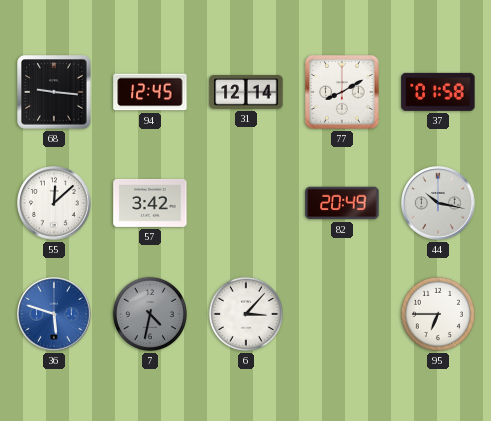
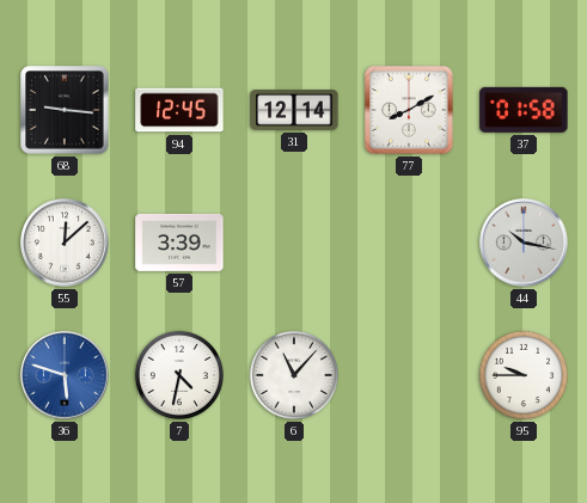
57: 3:42 -> 3:39 (179, 243)
82: 20:49 -> none (342, 203)
7 dial: grey -> white (179, 375)
6: 3:07 -> 11:07 (294, 375)
95: 6:45 -> 9:45 (524, 375)
